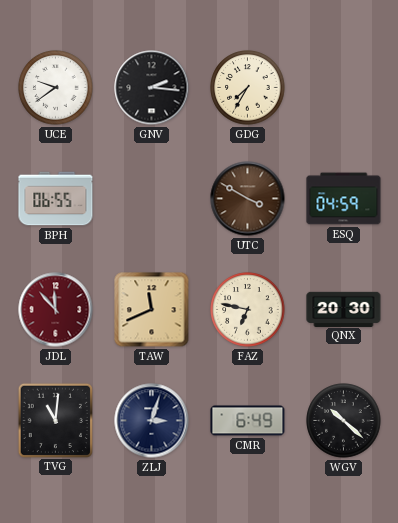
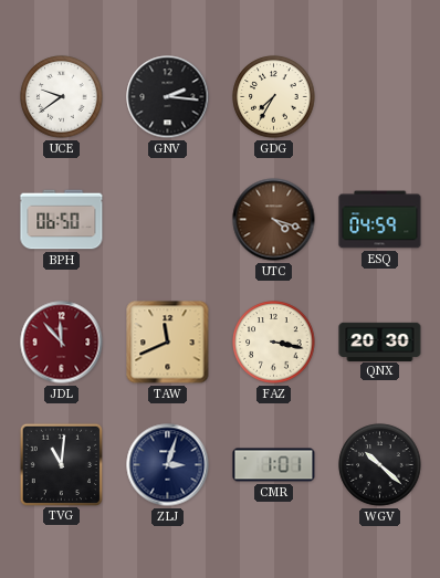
BPH: 06:55 -> 06:50 (62, 220)
UTC: 3:50 -> 4:18 (274, 220)
FAZ: 6:47 -> 3:17 (274, 343)
CMR: 6:49 -> 1:01 (274, 465)
